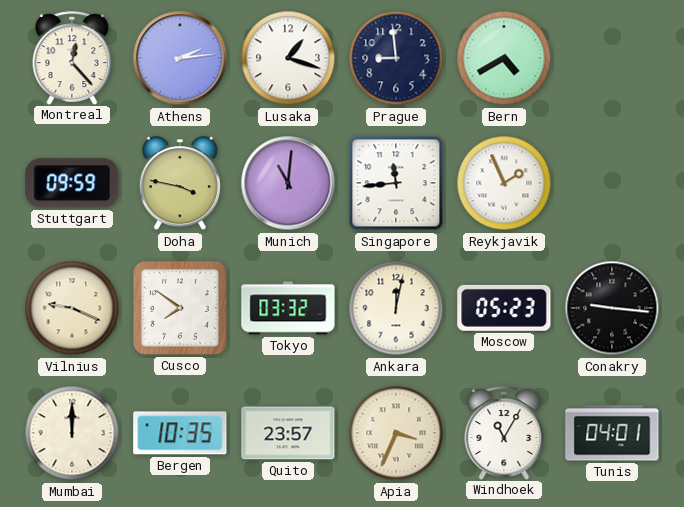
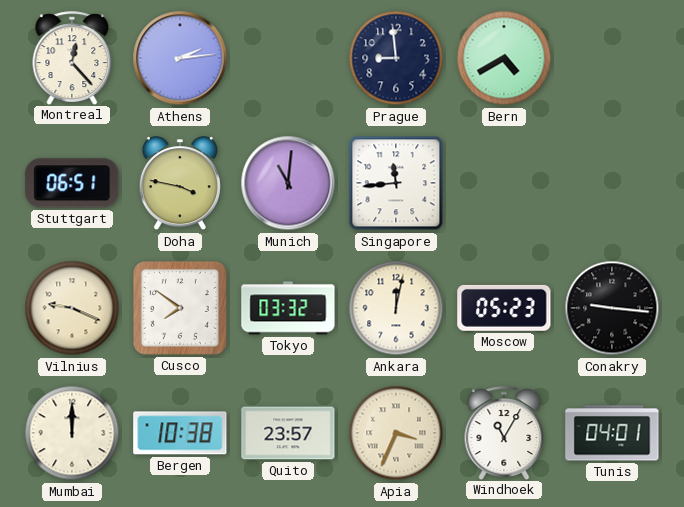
Lusaka: 1:18 -> none (288, 58)
Stuttgart: 09:59 -> 06:51 (72, 183)
Reykjavik: 1:56 -> none (504, 183)
Bergen: 10:35 -> 10:38 (180, 433)
